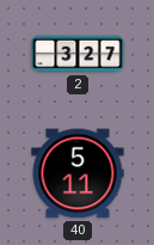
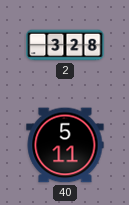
2: 3:27 -> 3:28 (65, 45)
